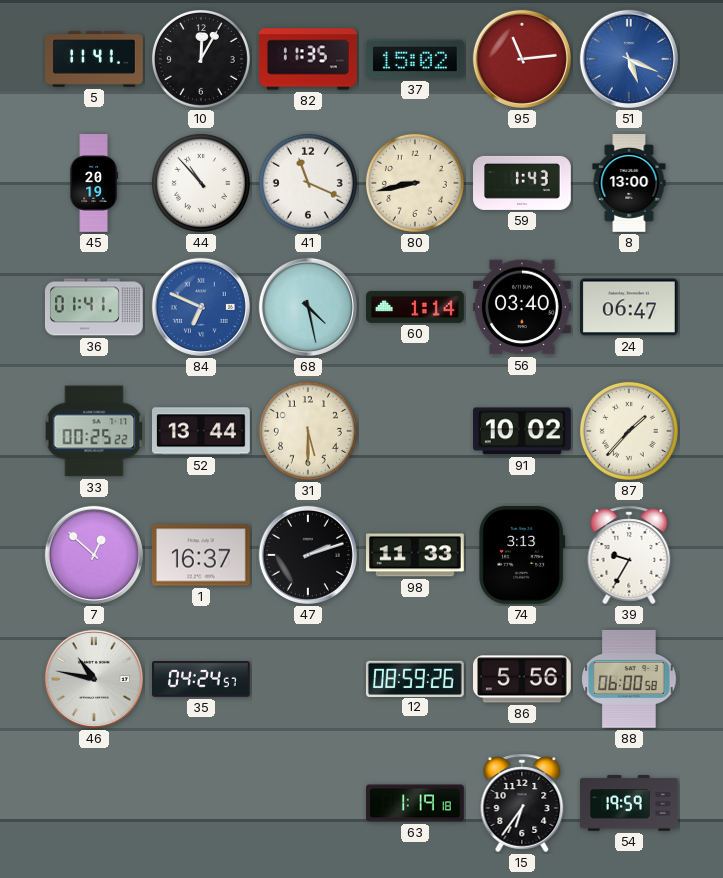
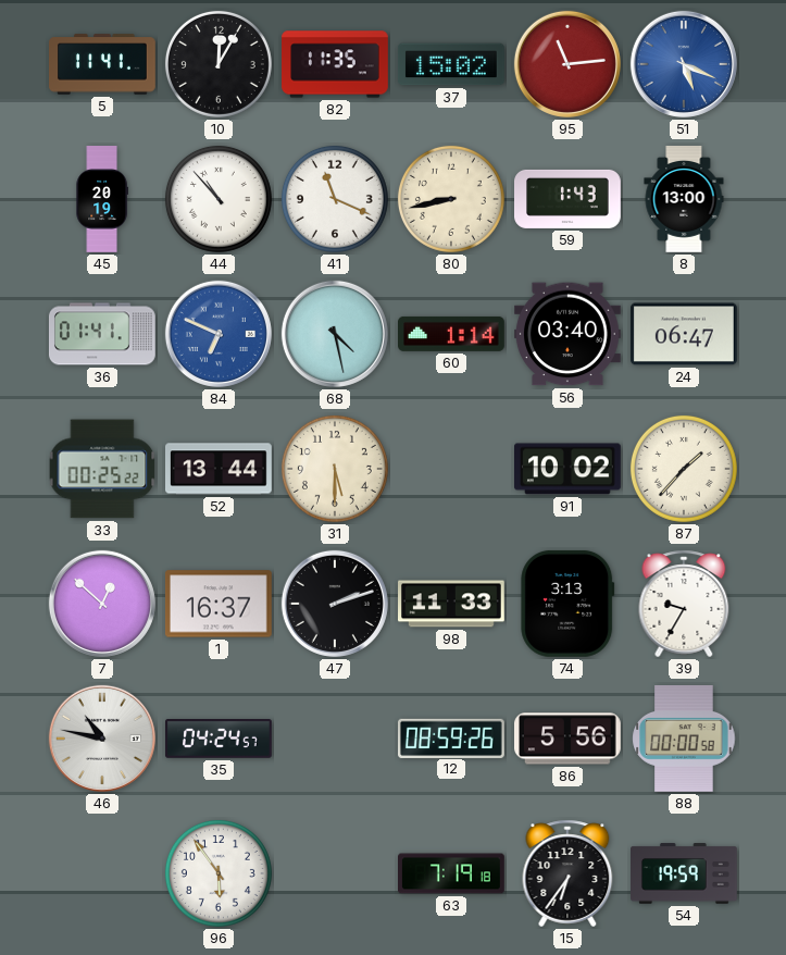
88: 06:00 -> 00:00 (684, 739)
96: none -> 5:54 (219, 873)
63: 1:19 -> 7:19 (452, 873)
